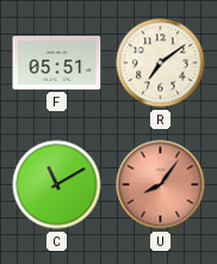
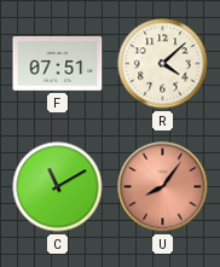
F: 05:51 -> 07:51 (58, 63)
R: 7:09 -> 4:08 (163, 64)
